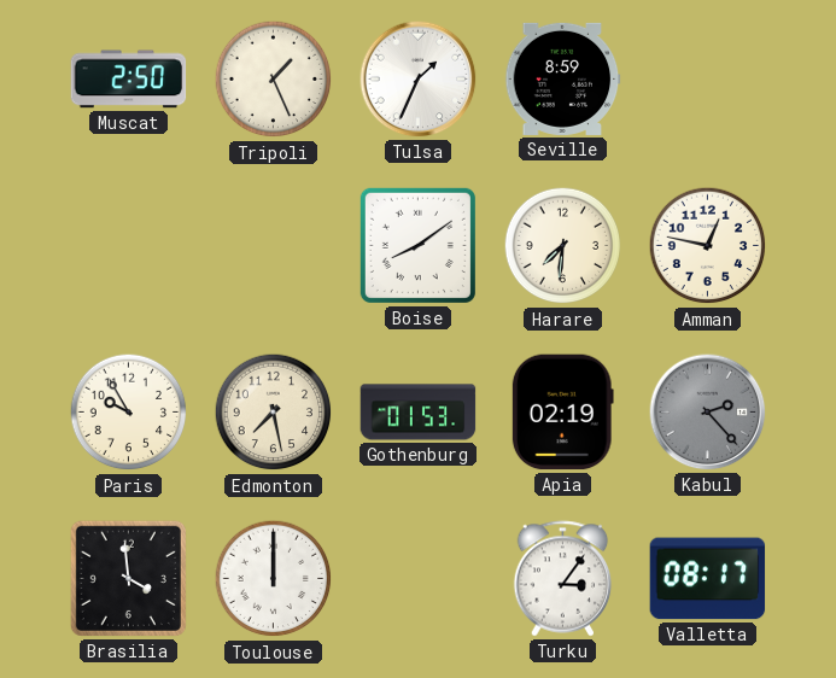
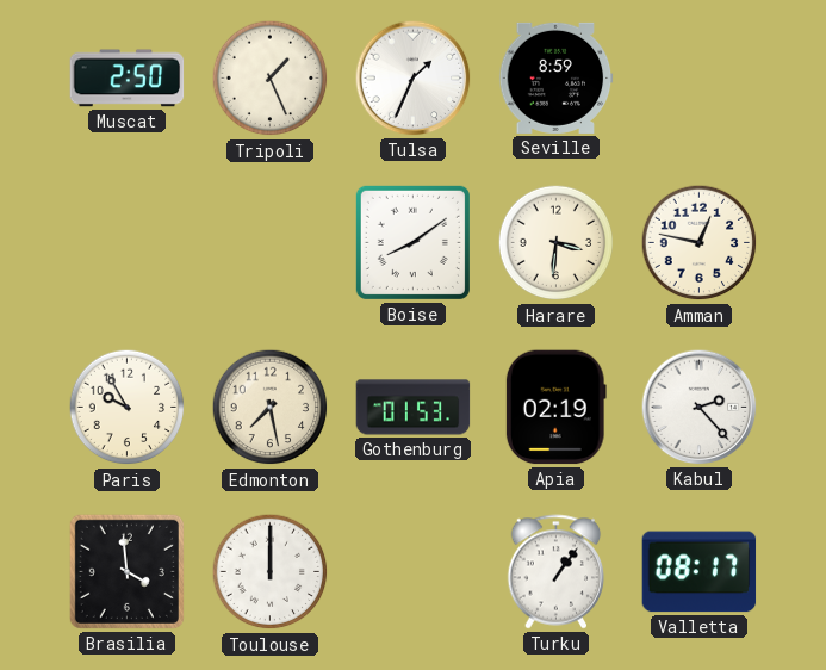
Harare: 7:31 -> 3:31 (557, 243)
Kabul dial: grey -> white (700, 408)
Turku: 3:06 -> 1:06 (557, 572)
